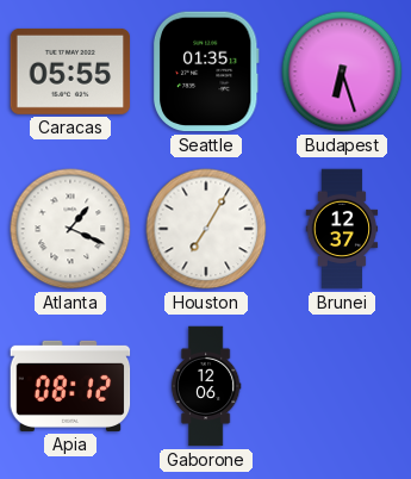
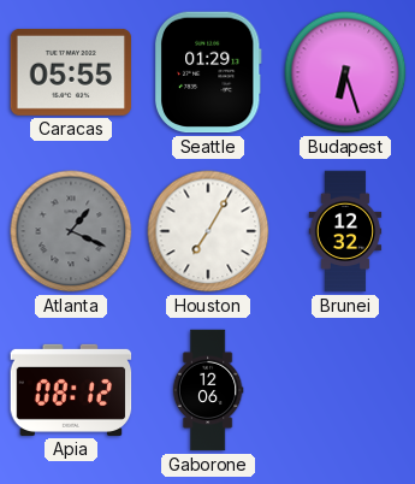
Seattle: 01:35 -> 01:29 (208, 72)
Atlanta dial: white -> grey (71, 231)
Brunei: 12:37 -> 12:32 (345, 231)
